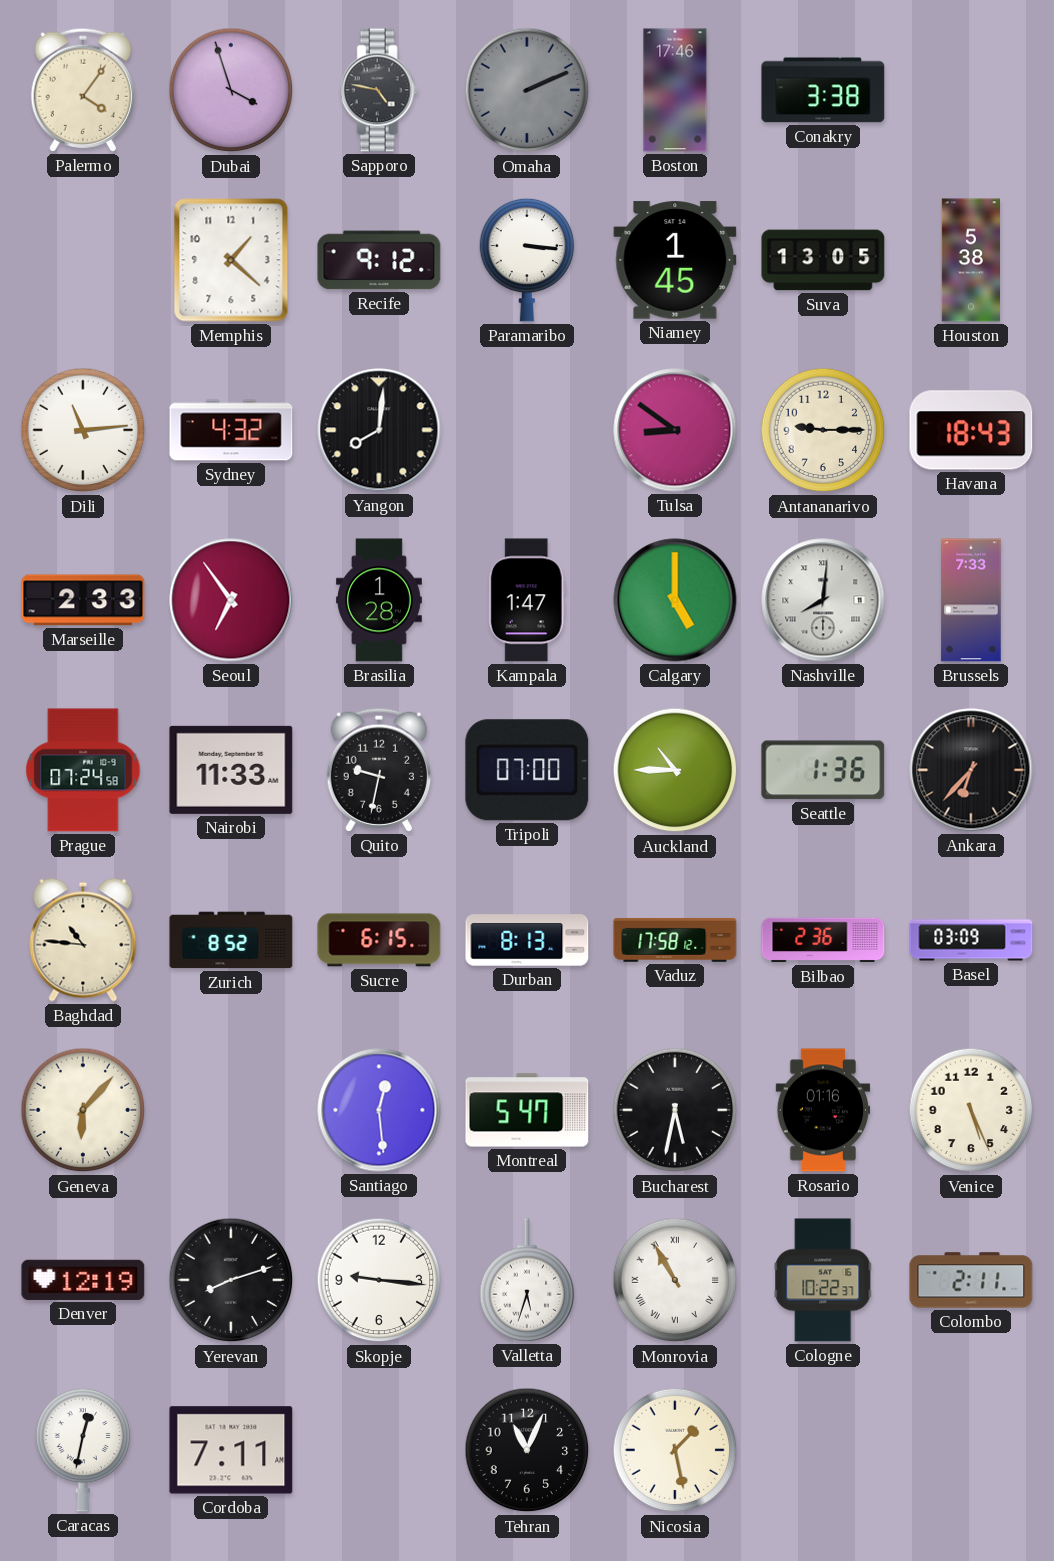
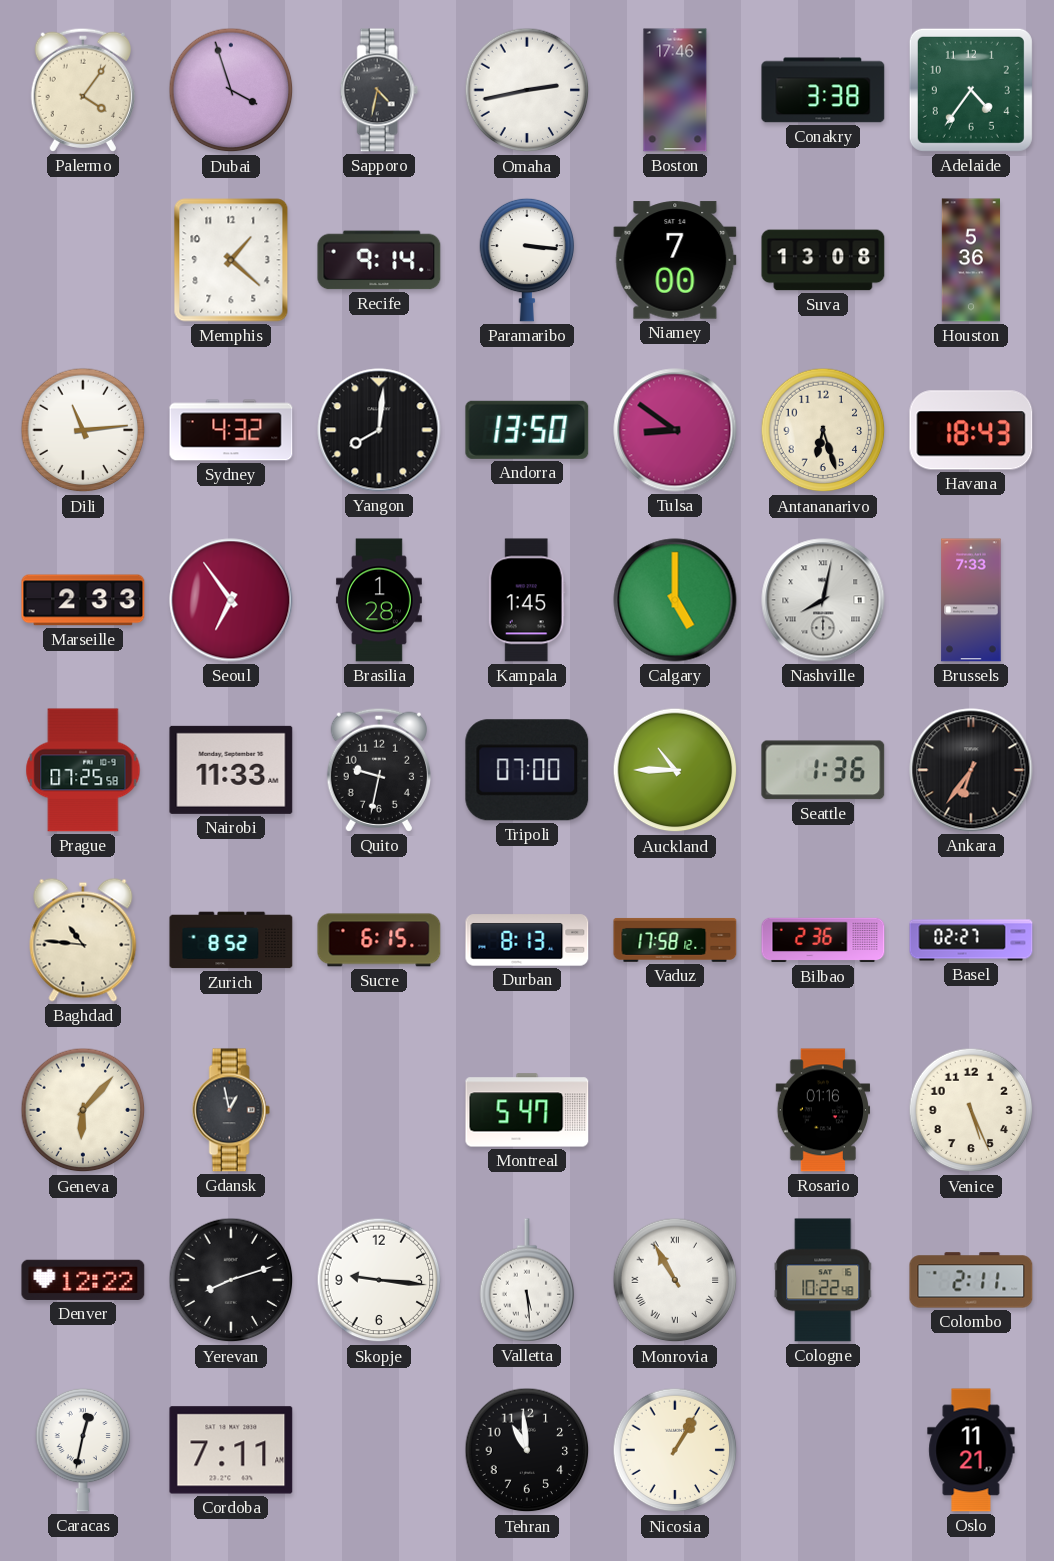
Sapporo: 4:47 -> 4:32 (379, 90)
Omaha: 2:11 -> 2:43 (527, 90)
Omaha dial: grey -> white (527, 90)
Adelaide: none -> 4:36 (971, 90)
Recife: 9:12 -> 9:14 (379, 260)
Niamey: 1:45 -> 7:00 (675, 260)
Suva: 13:05 -> 13:08 (823, 260)
Houston: 5:38 -> 5:36 (970, 260)
Andorra: none -> 13:50 (527, 430)
Antananarivo: 9:15 -> 6:27 (823, 430)
Kampala: 1:47 -> 1:45 (527, 600)
Nashville: 8:01 -> 8:02 (823, 600)
Prague: 07:24 -> 07:25 (83, 770)
Ankara: 6:37 -> 6:36 (971, 770)
Basel: 03:09 -> 02:27 (971, 940)
Gdansk: none -> 12:58 (231, 1110)
Santiago: 12:29 -> none (379, 1110)
Bucharest: 5:32 -> none (675, 1110)
Denver: 12:19 -> 12:22 (83, 1280)
Valletta: 5:33 -> 5:29 (527, 1280)
Cologne: 10:22:37 -> 10:22:48 (823, 1280)
Tehran: 11:04 -> 10:59 (527, 1450)
Nicosia: 1:28 -> 1:05 (675, 1450)
Oslo: none -> 11:21 (971, 1450)
